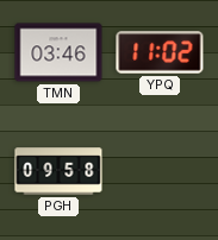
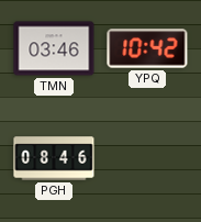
YPQ: 11:02 -> 10:42 (147, 48)
PGH: 09:58 -> 08:46 (54, 158)
